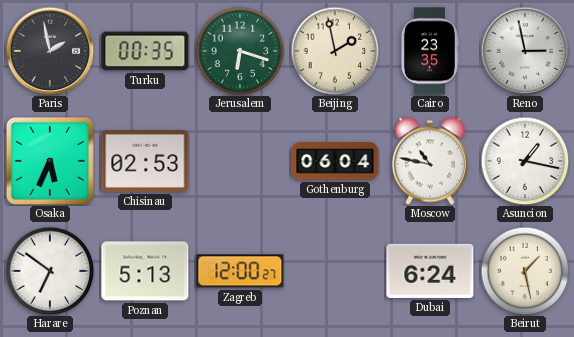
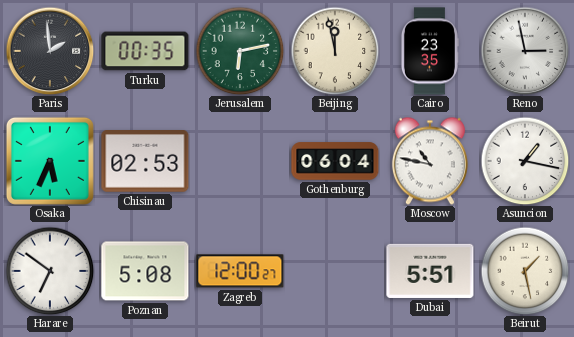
Paris: 1:58 -> 1:59 (50, 51)
Jerusalem: 6:18 -> 6:13 (240, 51)
Beijing: 1:58 -> 11:58 (335, 51)
Poznan: 5:13 -> 5:08 (145, 271)
Dubai: 6:24 -> 5:51 (430, 271)
